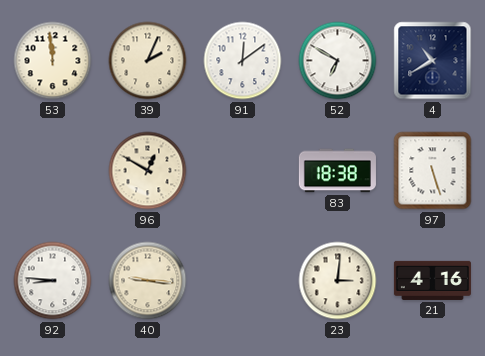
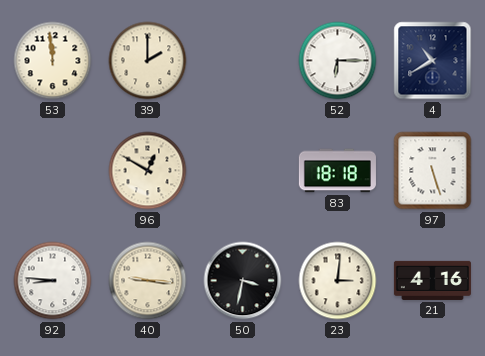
39: 2:04 -> 2:00 (148, 61)
91: 12:09 -> none (243, 61)
52: 6:50 -> 6:15 (338, 61)
83: 18:38 -> 18:18 (337, 171)
50: none -> 3:32 (243, 281)
